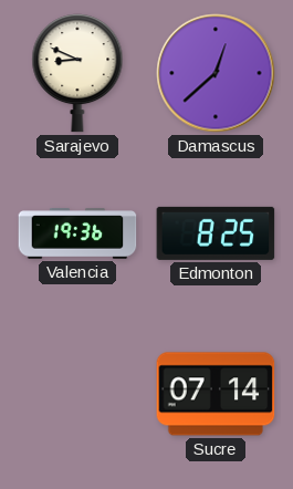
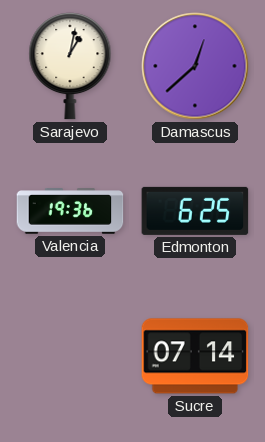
Sarajevo: 8:49 -> 1:02 (70, 66)
Edmonton: 8:25 -> 6:25 (195, 211)
